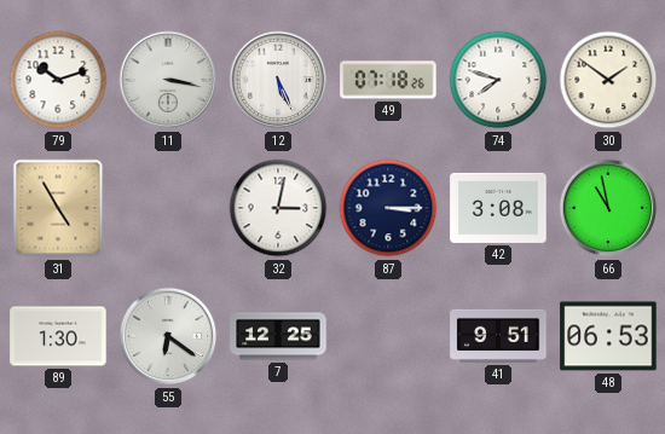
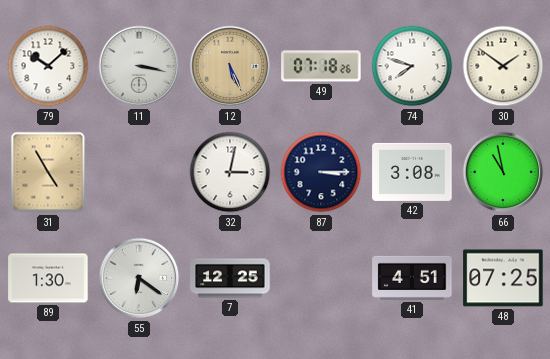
79: 10:12 -> 10:08 (48, 66)
12 dial: white -> champagne (230, 66)
41: 9:51 -> 4:51 (412, 278)
48: 06:53 -> 07:25 (503, 278)
